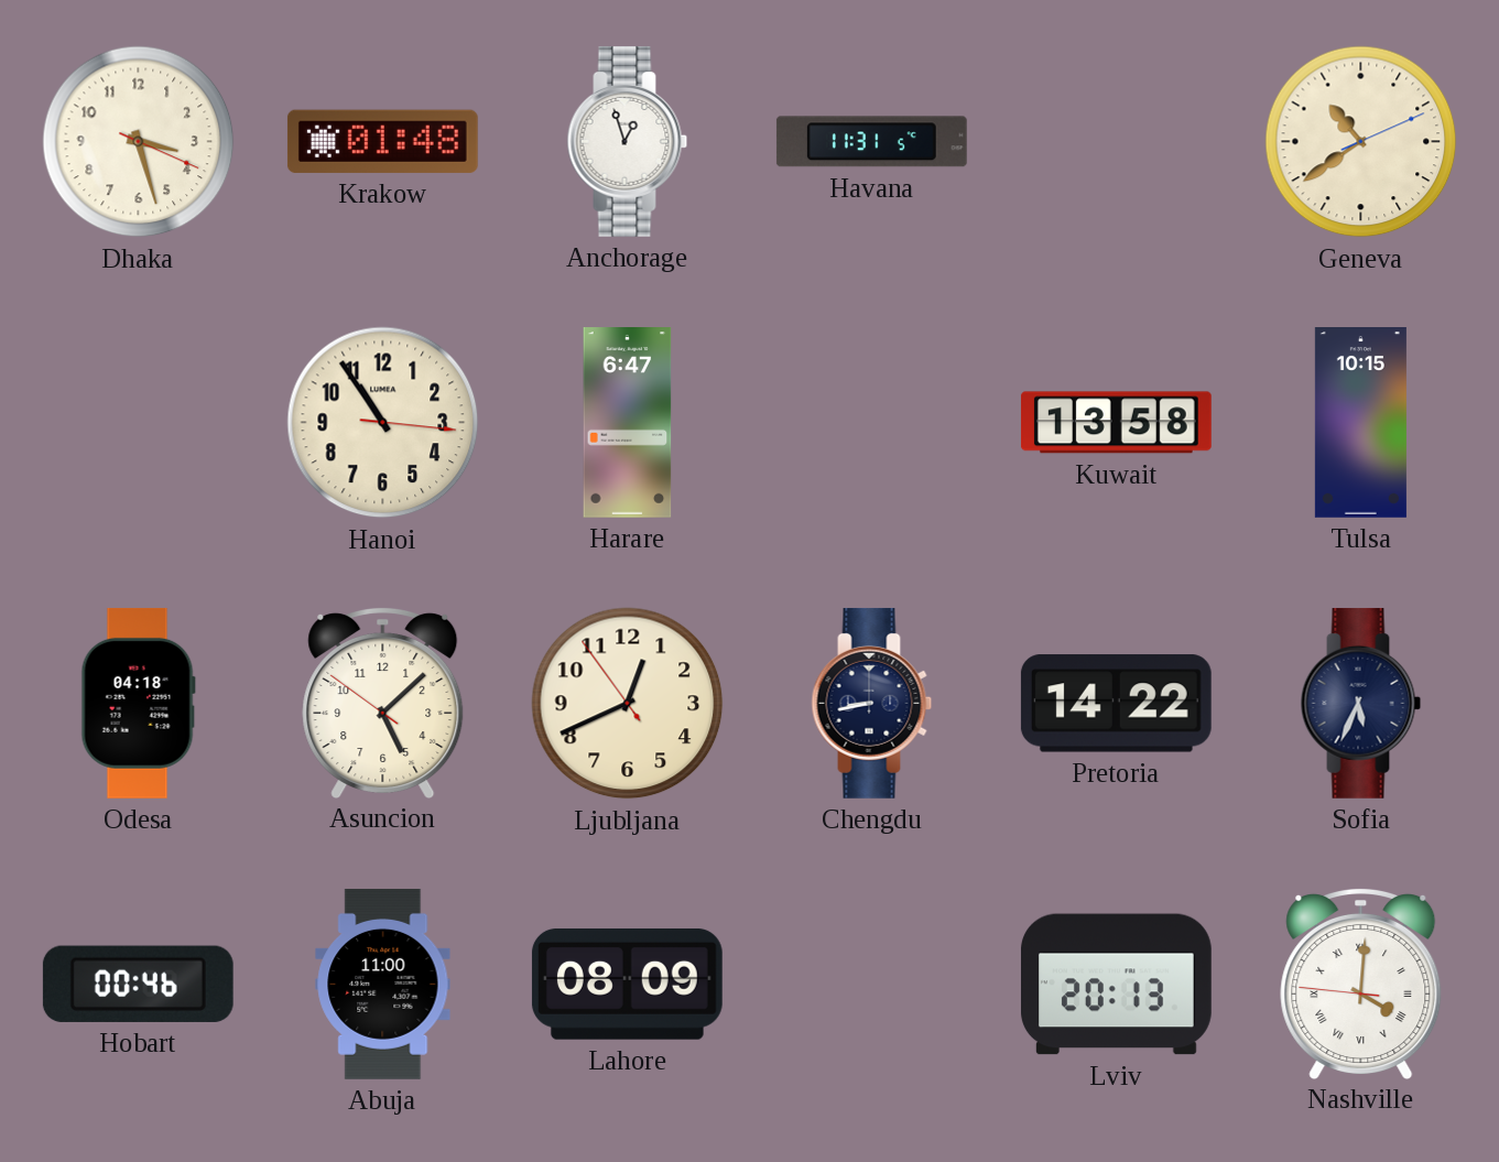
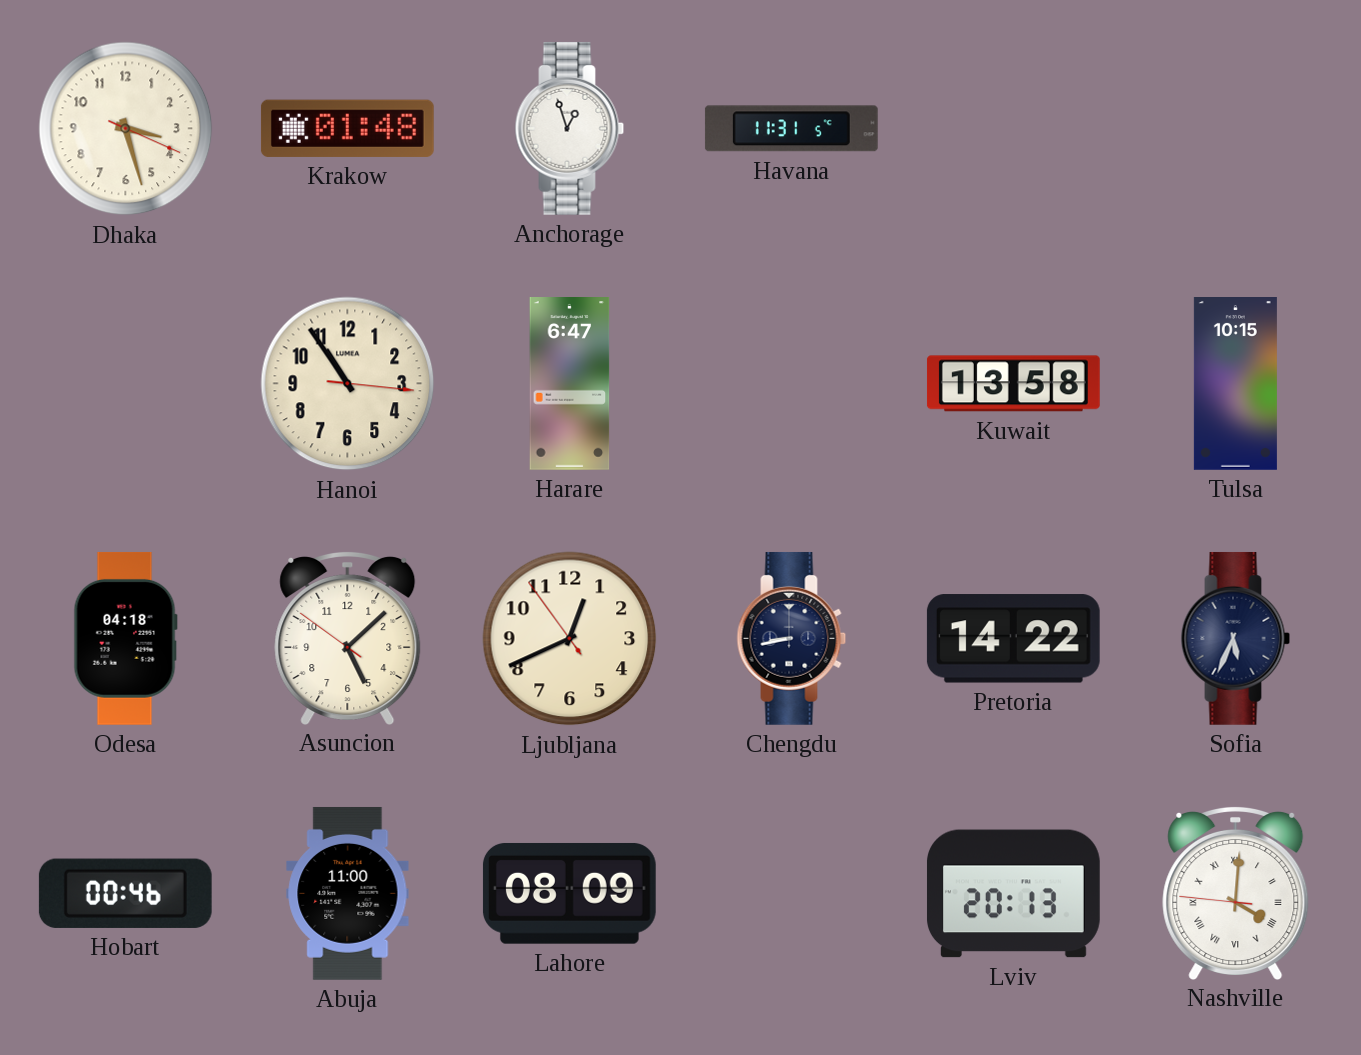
Geneva: 10:39 -> none (1361, 142)
